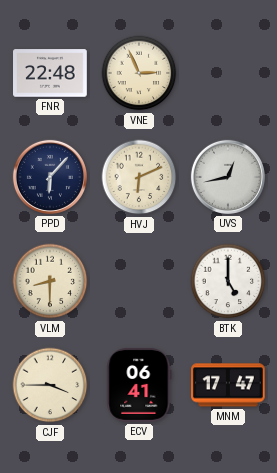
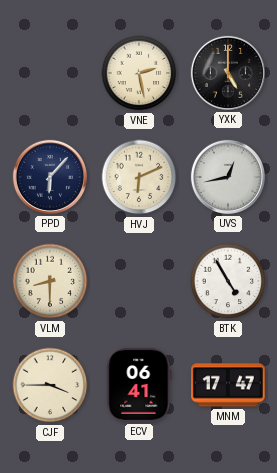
FNR: 22:48 -> none (51, 73)
VNE: 2:56 -> 2:28 (139, 73)
YXK: none -> 5:00 (228, 73)
BTK: 5:00 -> 4:55 (228, 281)
